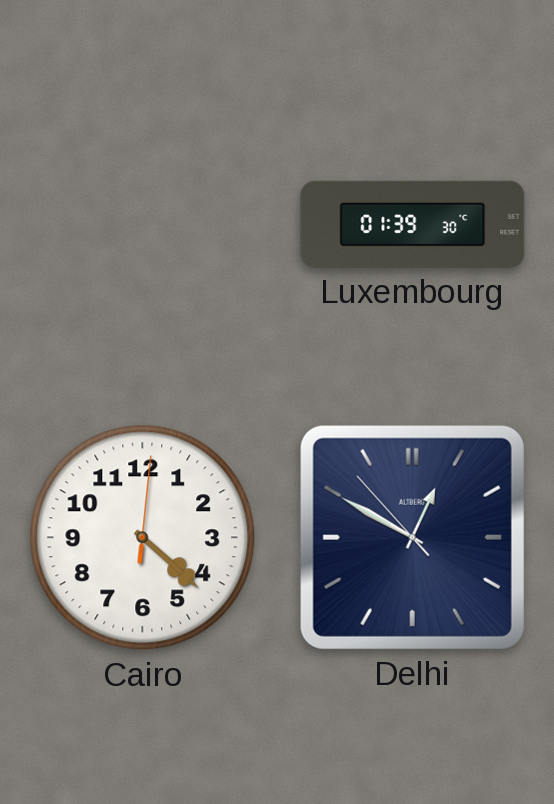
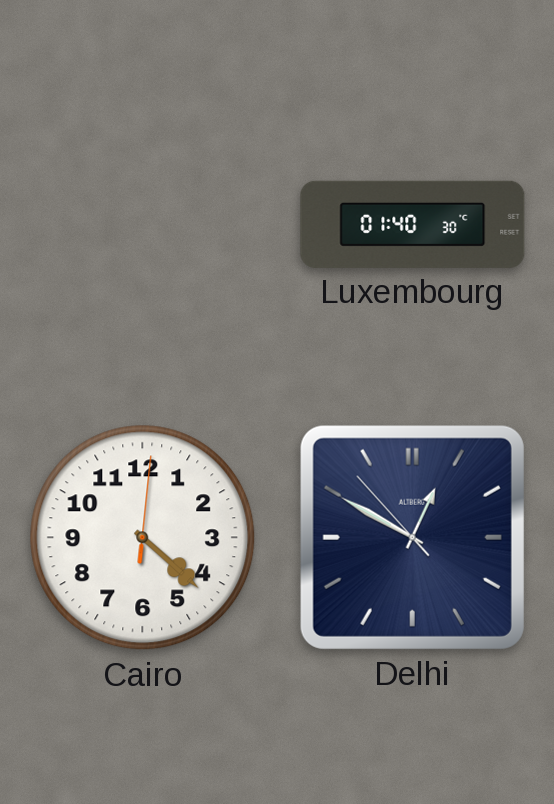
Luxembourg: 01:39 -> 01:40 (413, 224)
